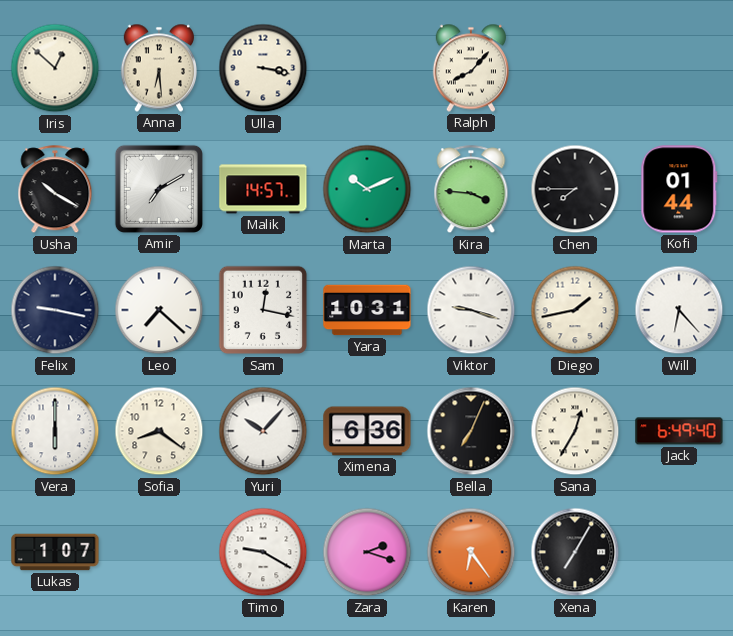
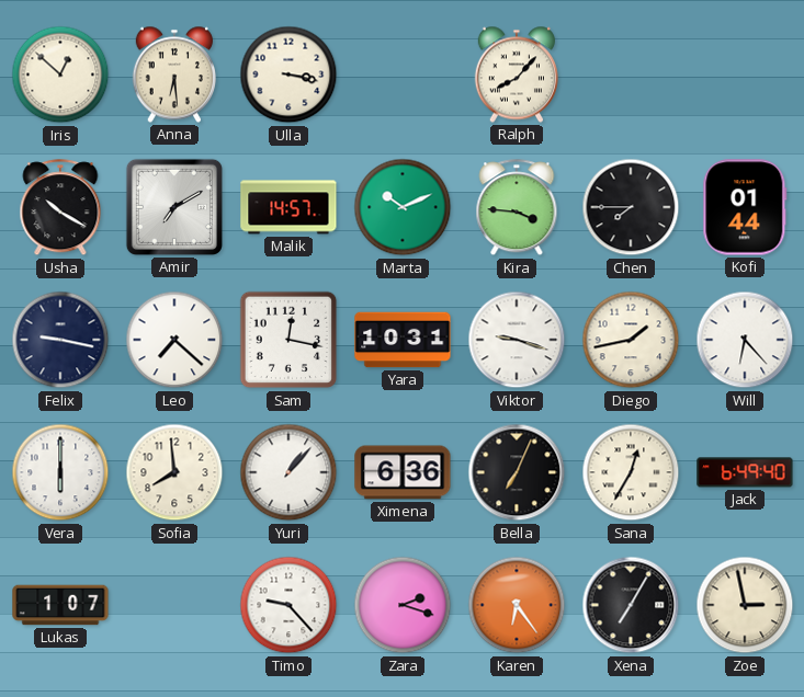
Sofia: 8:21 -> 7:59 (174, 472)
Yuri: 10:07 -> 1:07 (288, 472)
Timo: 9:20 -> 9:23 (288, 605)
Zoe: none -> 2:58 (745, 605)
